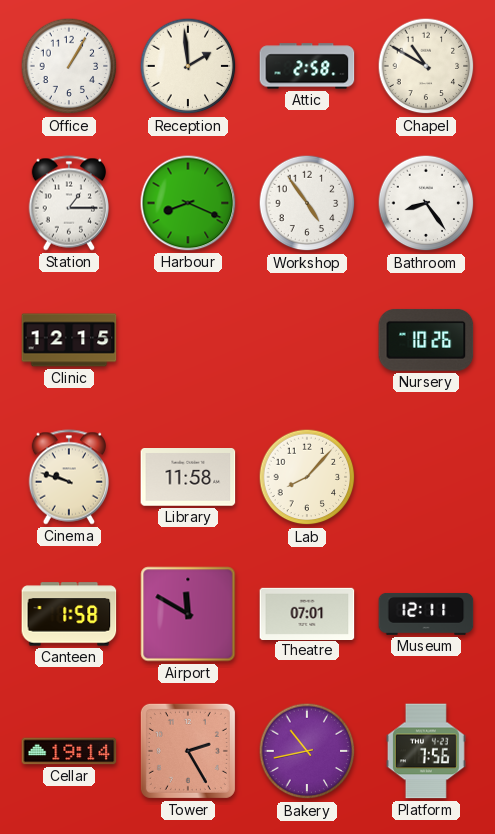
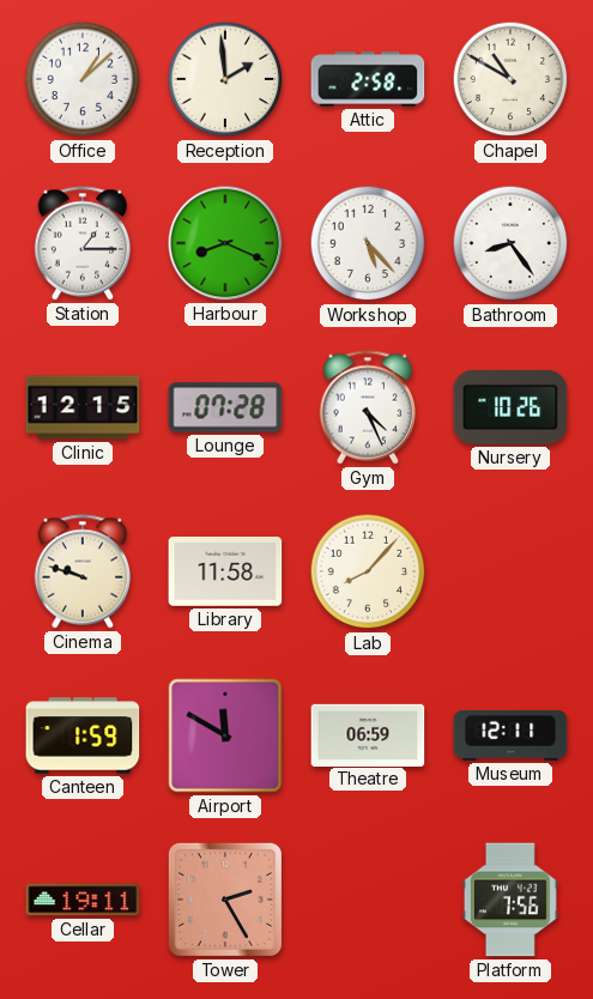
Office: 1:05 -> 1:08 (83, 79)
Workshop: 4:54 -> 5:23 (368, 243)
Lounge: none -> 07:28 (225, 407)
Gym: none -> 4:26 (367, 407)
Canteen: 1:58 -> 1:59 (83, 735)
Theatre: 07:01 -> 06:59 (368, 734)
Cellar: 19:14 -> 19:11 (83, 900)
Bakery: 10:43 -> none (307, 751)
